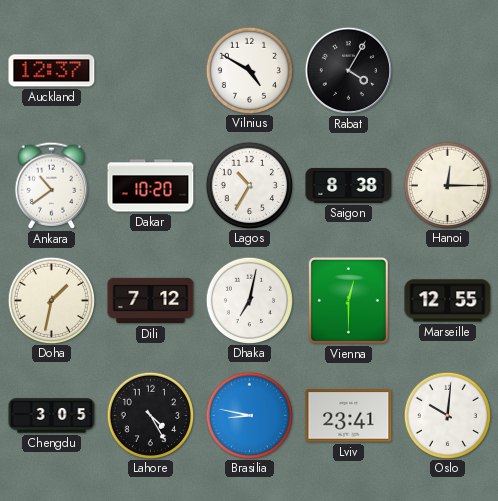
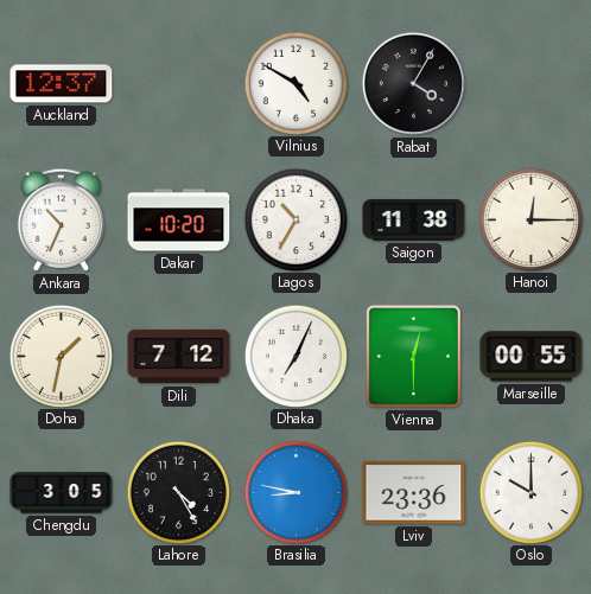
Ankara: 10:39 -> 10:34 (61, 219)
Saigon: 8:38 -> 11:38 (414, 221)
Dhaka: 7:02 -> 7:04 (295, 356)
Marseille: 12:55 -> 00:55 (532, 357)
Lviv: 23:41 -> 23:36 (414, 493)
Oslo: 10:01 -> 10:00 (530, 492)
